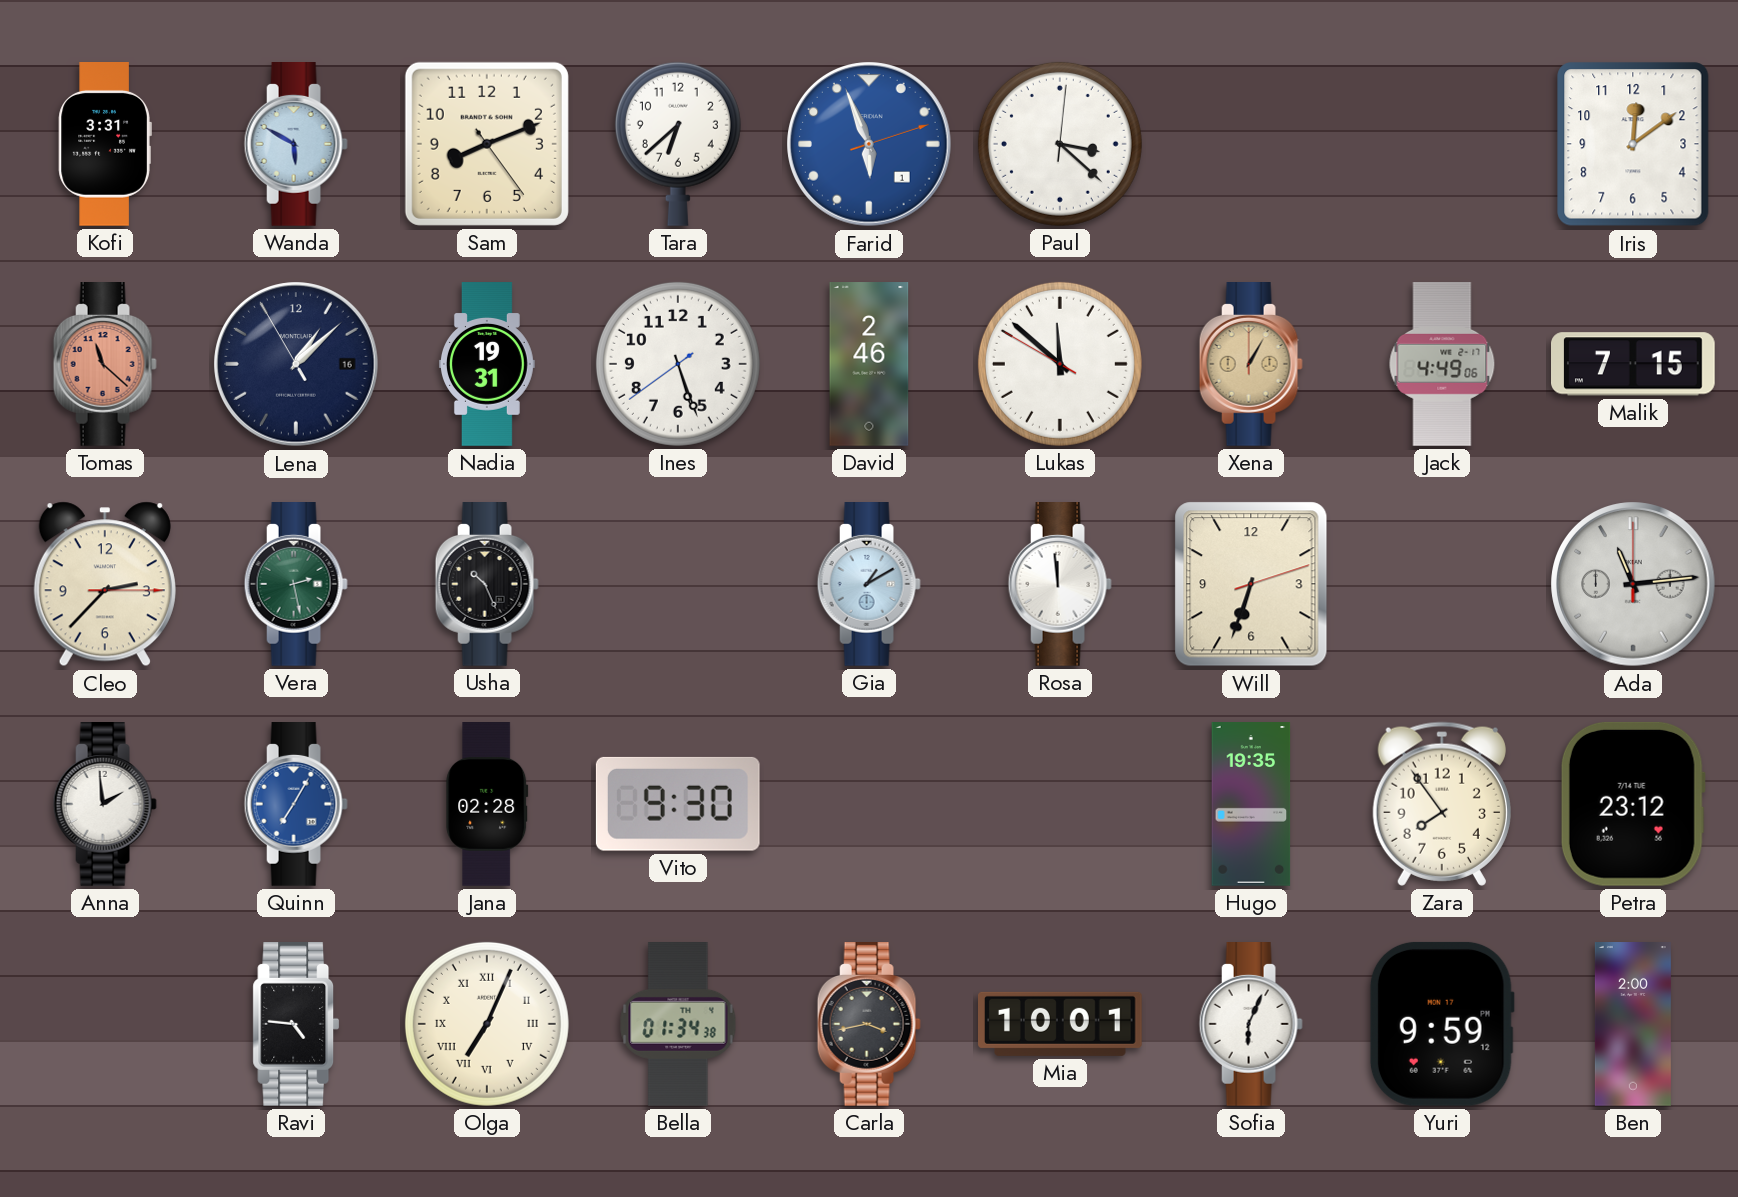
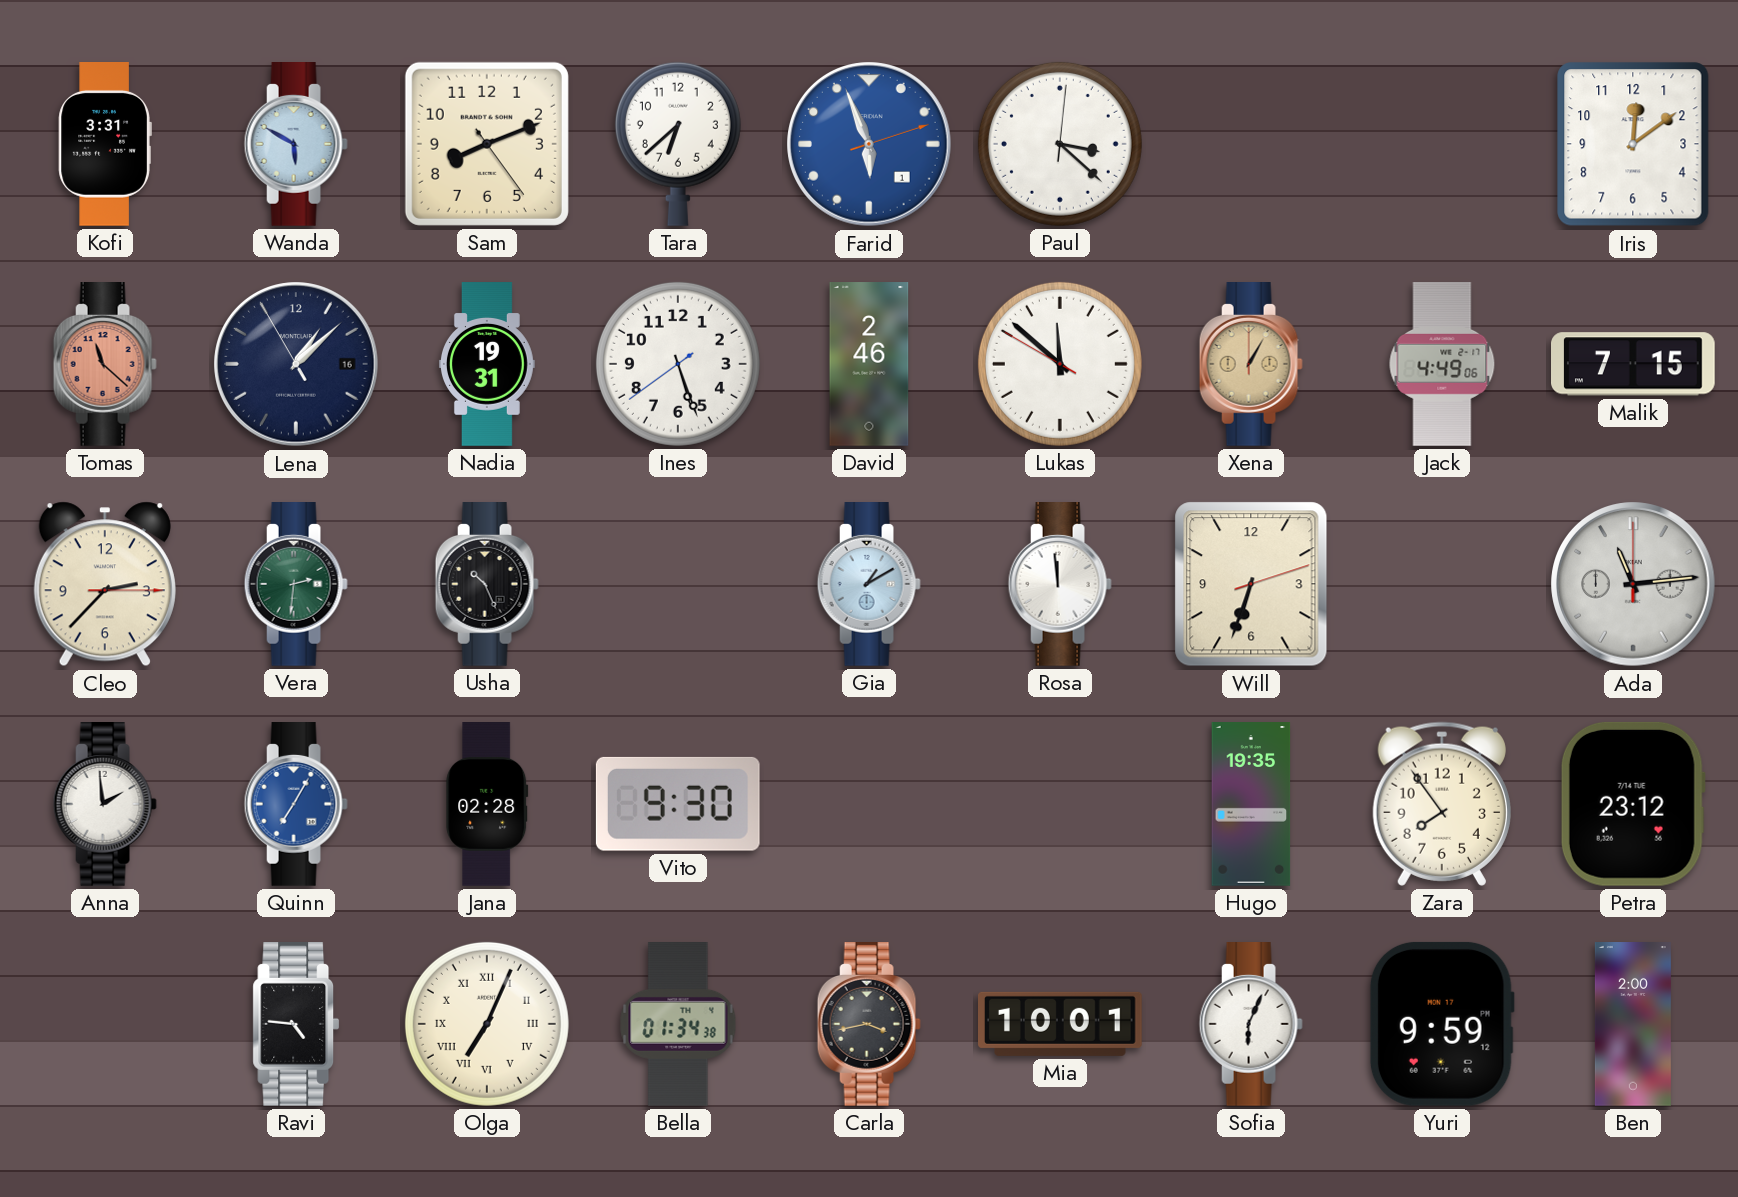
Vera: 2:28 -> 2:31 (296, 585)
